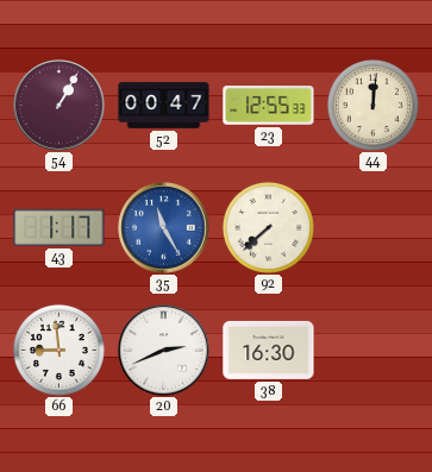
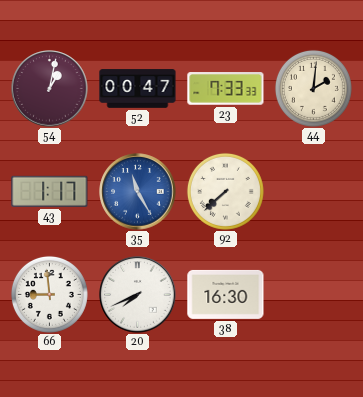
54: 1:05 -> 1:02 (50, 89)
23: 12:55 -> 7:33 (226, 89)
44: 12:01 -> 2:01 (313, 88)
20: 2:41 -> 7:41 (138, 295)
